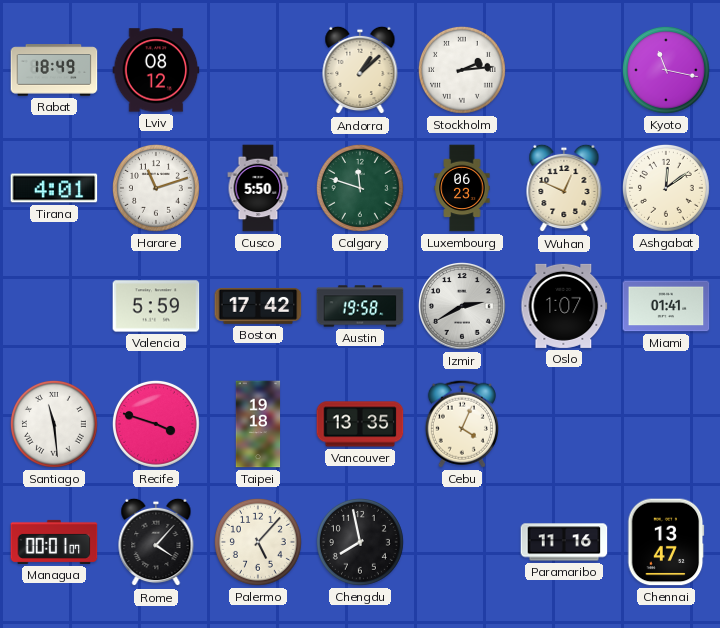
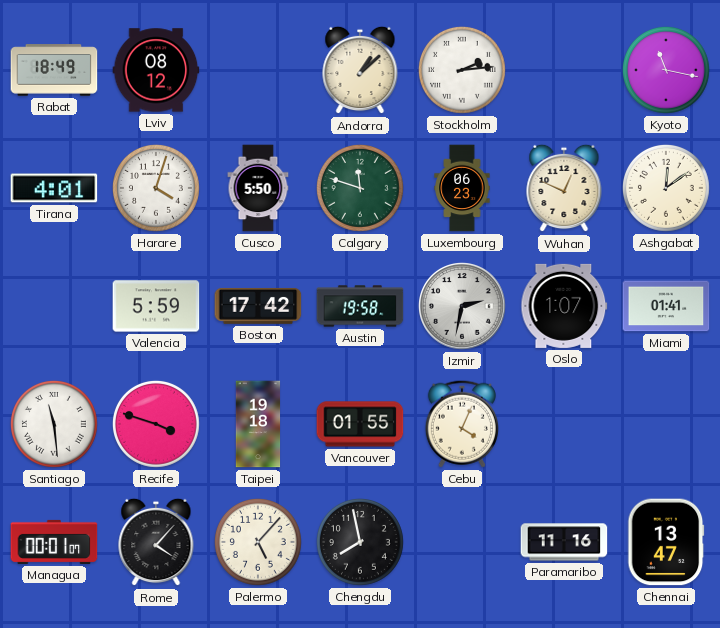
Harare: 11:12 -> 4:03 (156, 188)
Izmir: 2:40 -> 2:32 (463, 307)
Vancouver: 13:35 -> 01:55 (360, 424)
